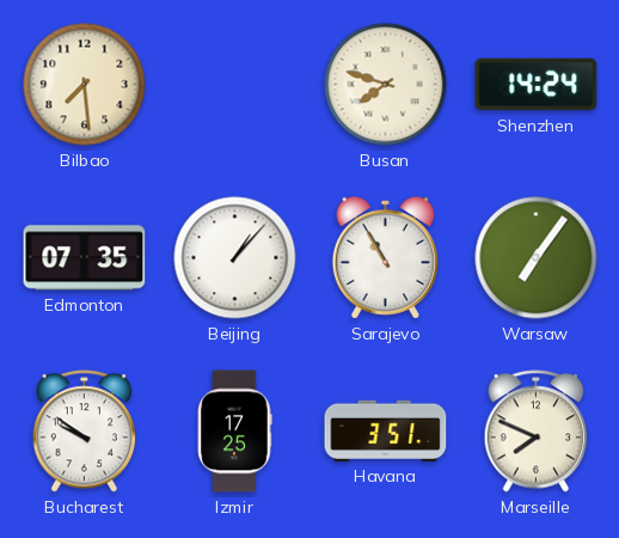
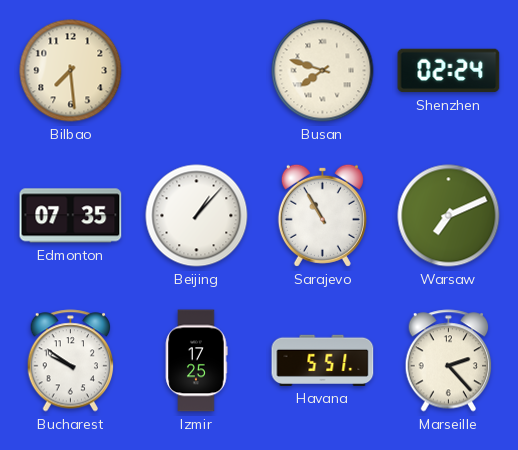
Shenzhen: 14:24 -> 02:24 (449, 71)
Warsaw: 7:06 -> 7:11 (449, 216)
Havana: 3:51 -> 5:51 (323, 360)
Marseille: 7:49 -> 2:23 (449, 361)
